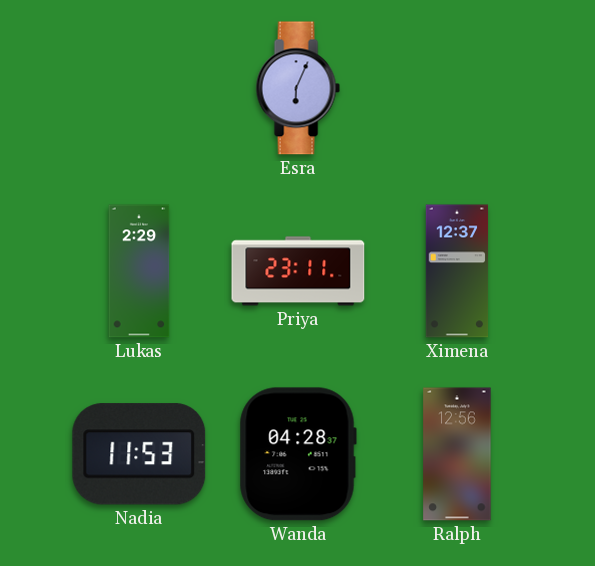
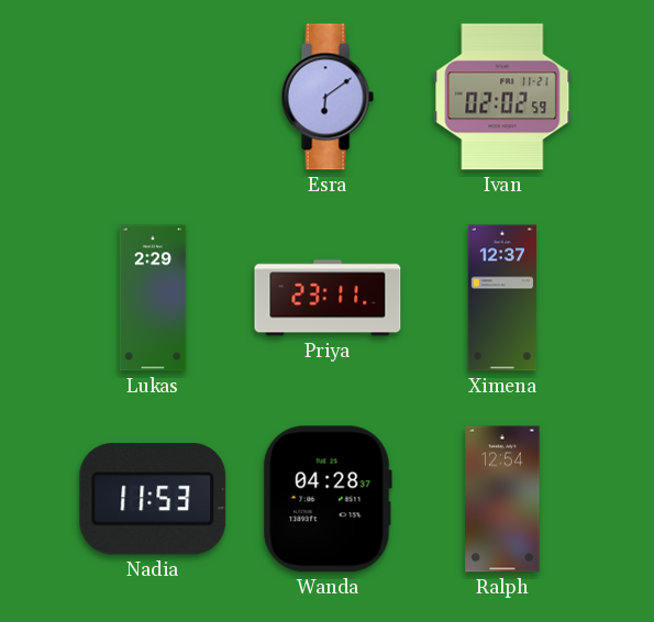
Esra: 6:04 -> 6:09 (328, 97)
Ivan: none -> 02:02 (502, 97)
Ralph: 12:56 -> 12:54 (502, 499)
